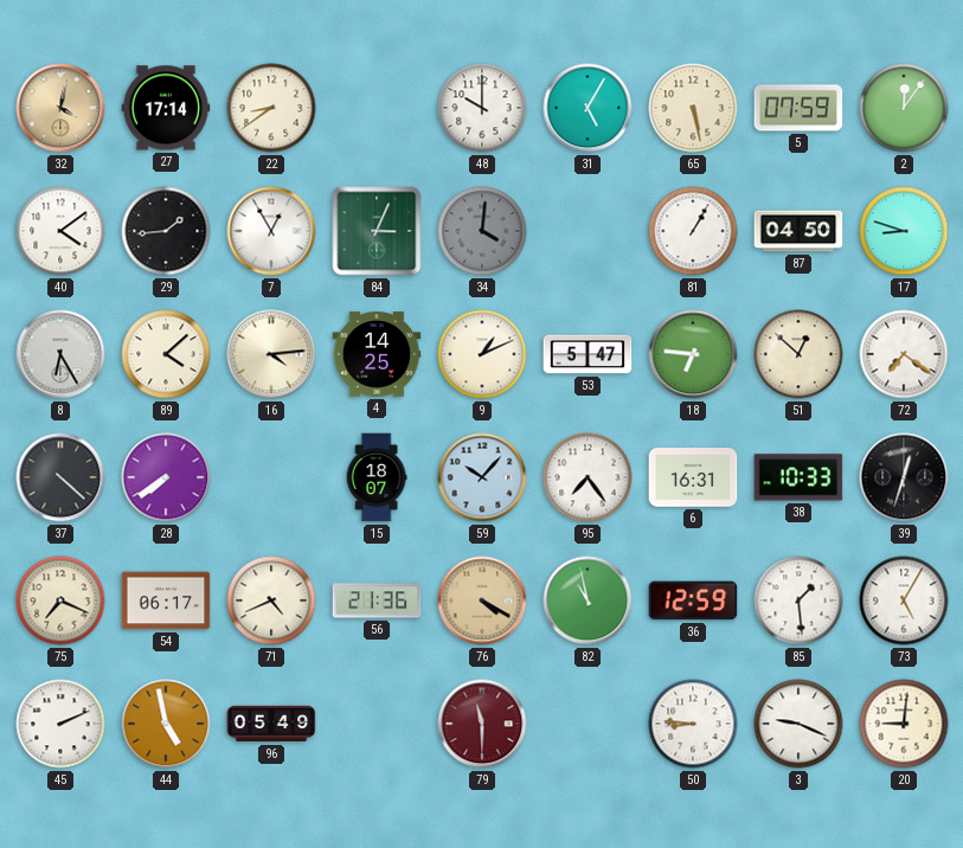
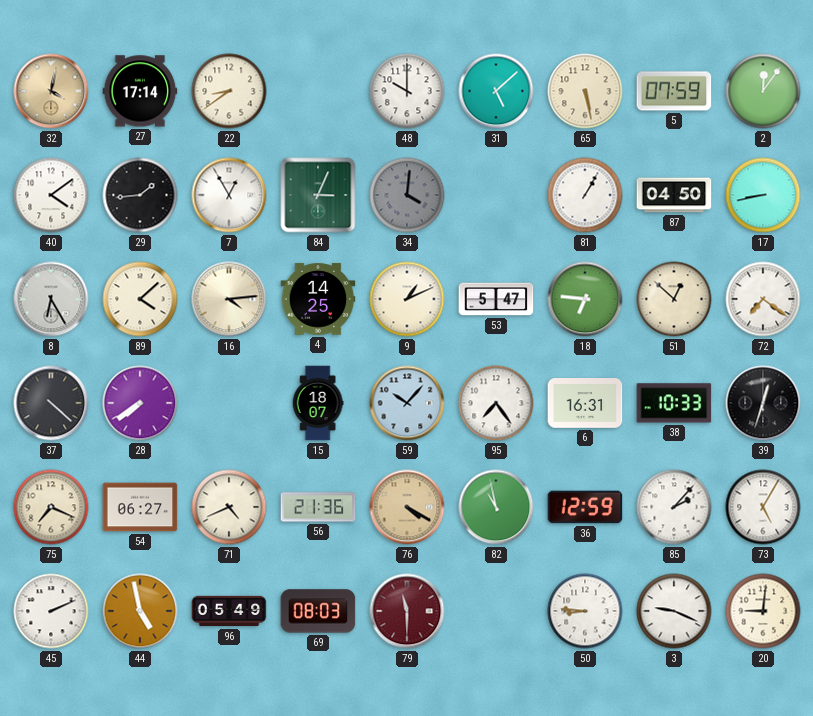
31: 5:05 -> 5:08 (496, 91)
17: 8:48 -> 8:43 (763, 195)
54: 06:17 -> 06:27 (140, 507)
85: 1:29 -> 2:07 (674, 507)
69: none -> 08:03 (318, 611)
